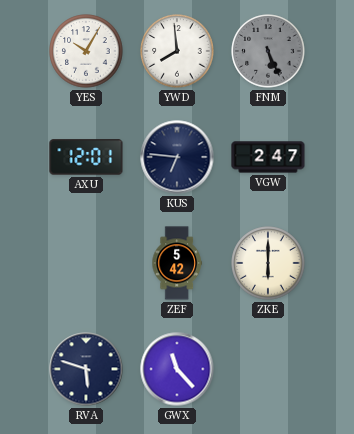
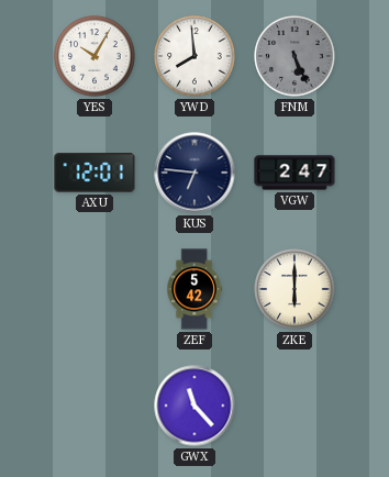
RVA: 5:48 -> none (86, 369)
